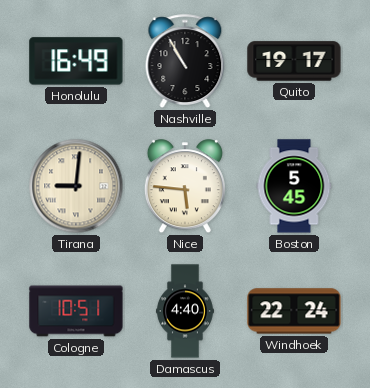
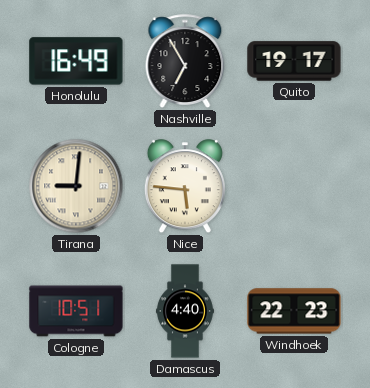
Nashville: 10:55 -> 6:55 (185, 61)
Boston: 5:45 -> none (294, 186)
Windhoek: 22:24 -> 22:23 (294, 311)
